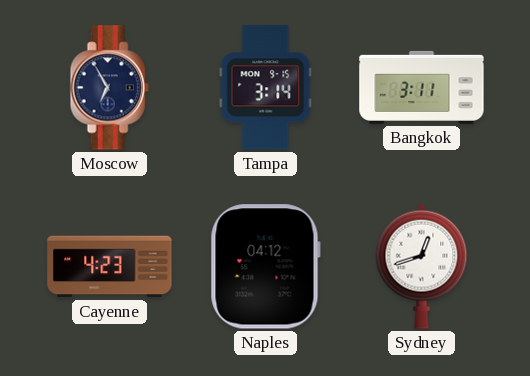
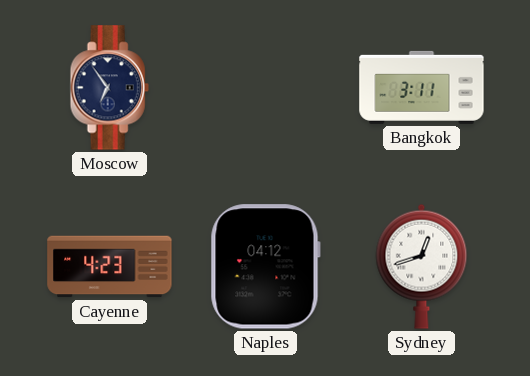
Moscow: 6:55 -> 6:54 (109, 88)
Tampa: 3:14 -> none (266, 88)
